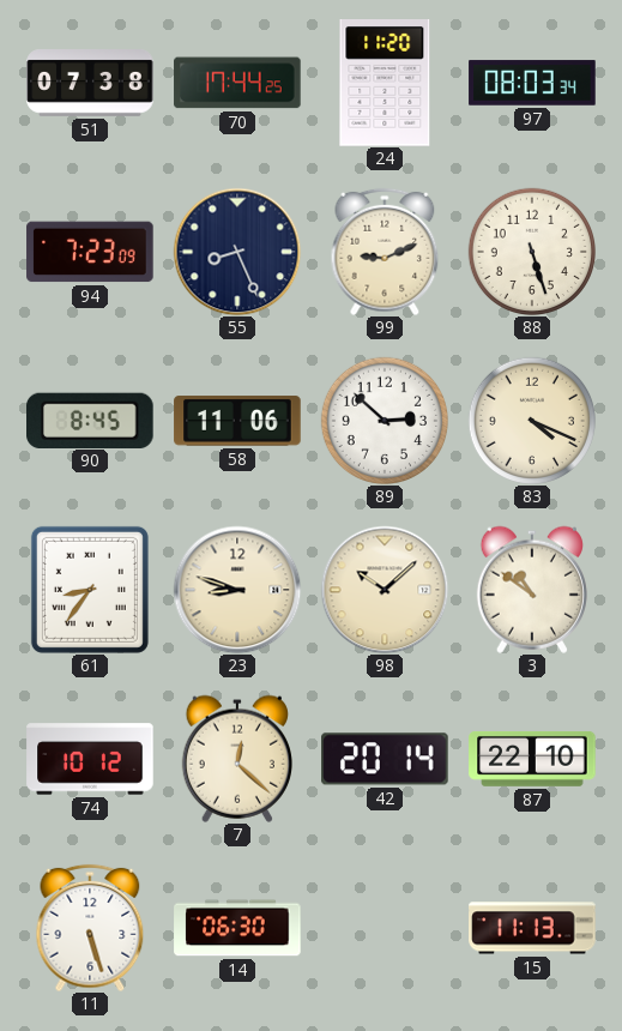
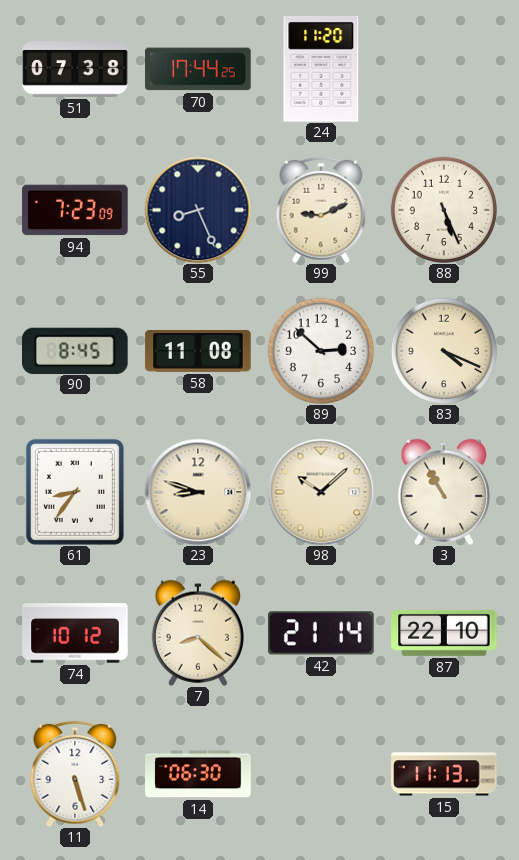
97: 08:03 -> none (532, 83)
88: 5:27 -> 5:26 (443, 209)
58: 11:06 -> 11:08 (198, 351)
3: 10:51 -> 10:55 (444, 492)
7: 12:22 -> 8:22 (198, 633)
42: 20:14 -> 21:14 (321, 633)
